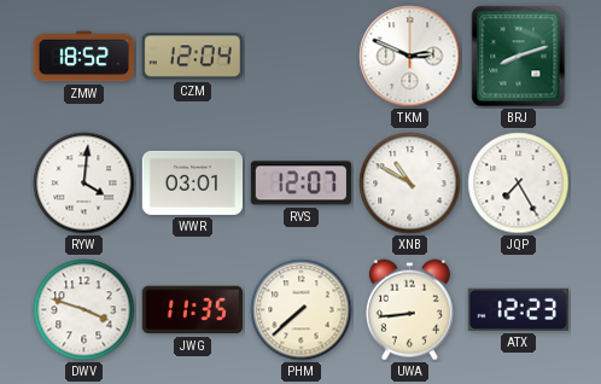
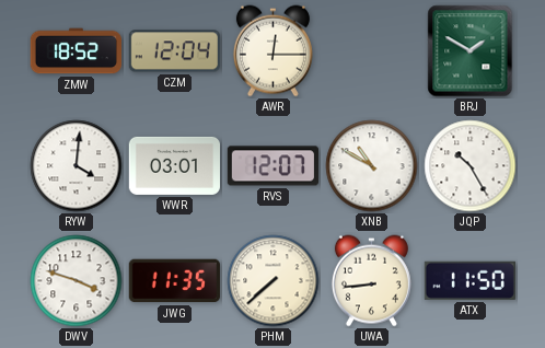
AWR: none -> 12:15 (272, 51)
TKM: 2:49 -> none (410, 57)
BRJ: 8:12 -> 1:50 (471, 51)
JQP: 7:25 -> 10:25 (471, 166)
ATX: 12:23 -> 11:50 (469, 280)
